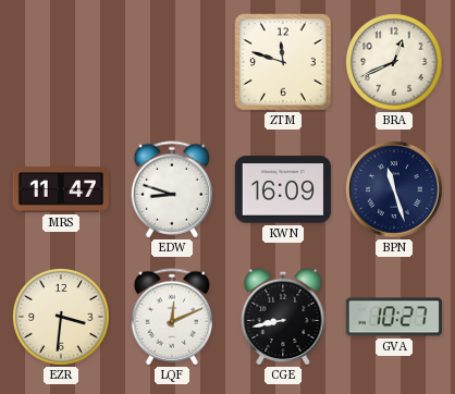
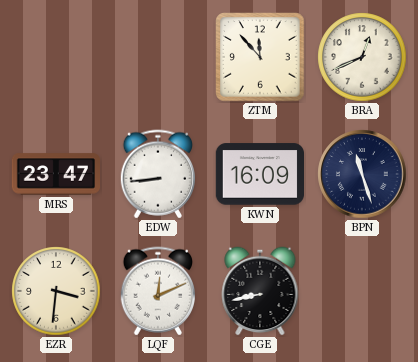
ZTM: 11:48 -> 11:53 (260, 57)
MRS: 11:47 -> 23:47 (55, 174)
EDW: 8:48 -> 8:44 (157, 174)
GVA: 10:27 -> none (393, 317)
